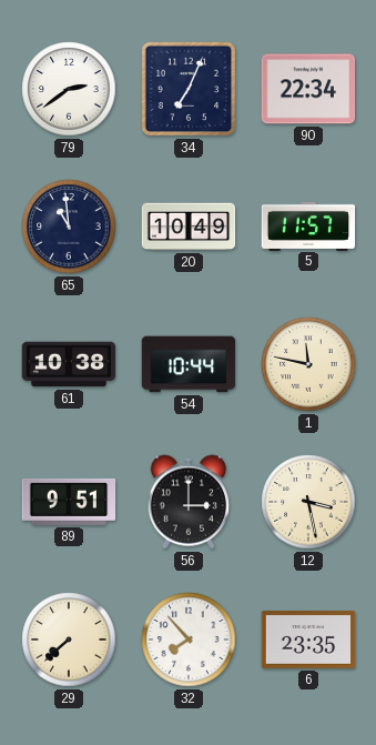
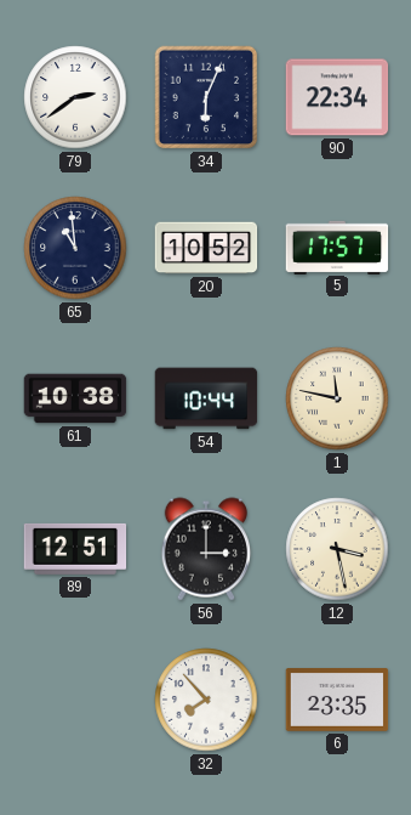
34: 7:04 -> 6:04 (206, 97)
20: 10:49 -> 10:52 (206, 248)
5: 11:57 -> 17:57 (337, 247)
89: 9:51 -> 12:51 (75, 549)
29: 7:38 -> none (69, 640)
